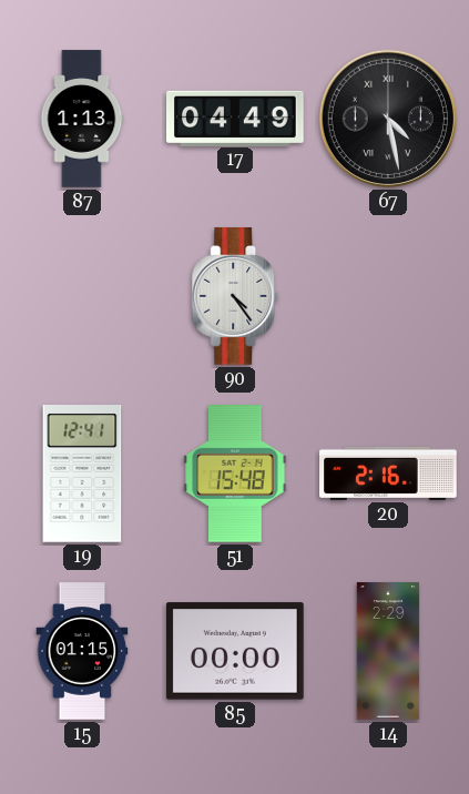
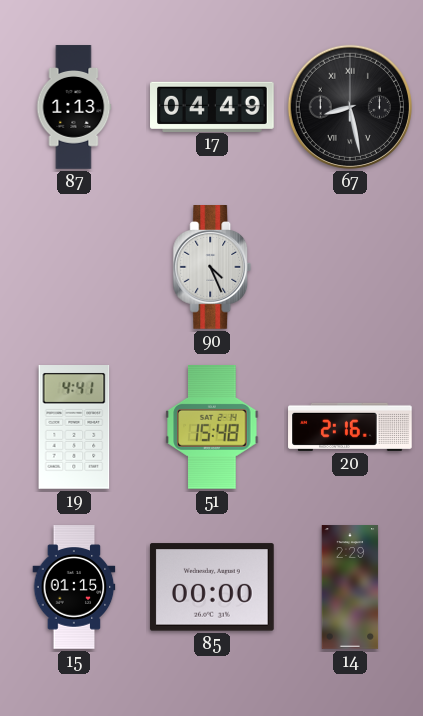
67: 4:28 -> 8:28 (350, 107)
90: 4:24 -> 4:26 (212, 267)
19: 12:41 -> 4:41 (74, 428)
